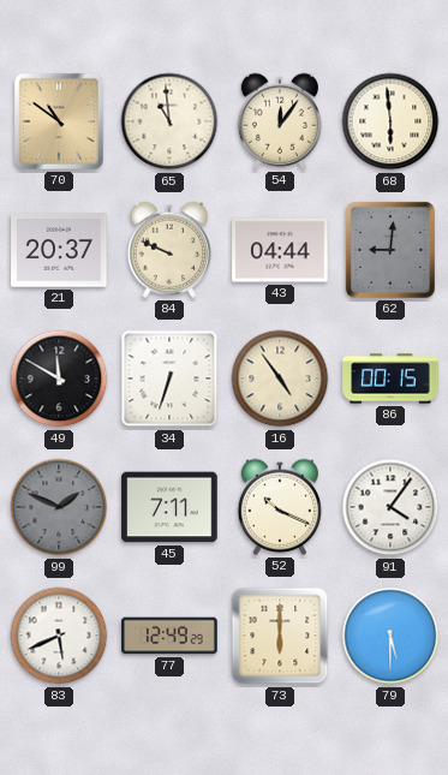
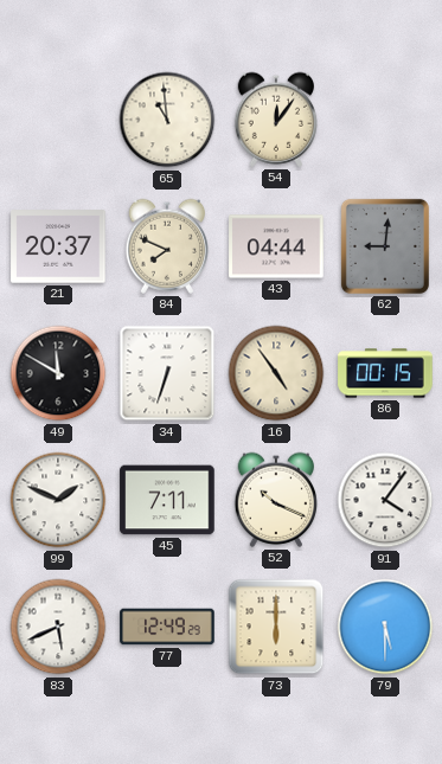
70: 10:51 -> none (59, 121)
68: 5:59 -> none (390, 121)
84: 9:49 -> 7:49 (166, 246)
99 dial: grey -> white (58, 500)
